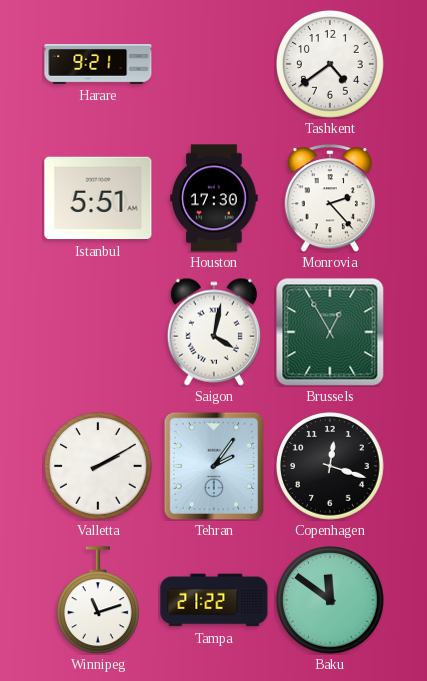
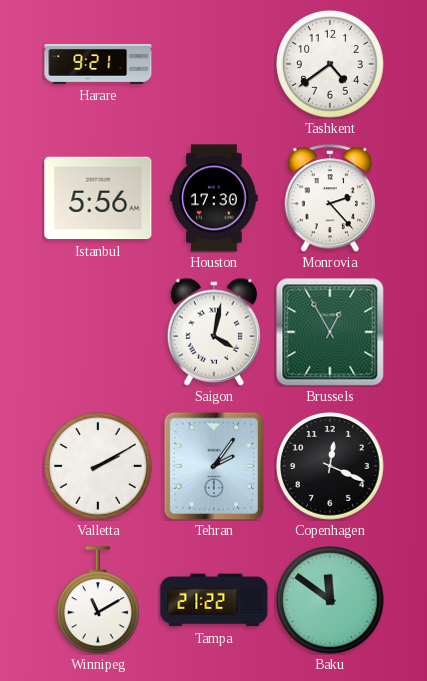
Istanbul: 5:51 -> 5:56 (98, 198)
Copenhagen: 12:18 -> 12:19 (331, 467)
Winnipeg: 11:12 -> 11:10 (98, 600)
